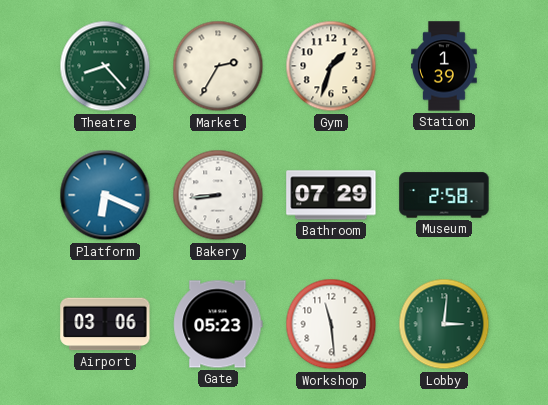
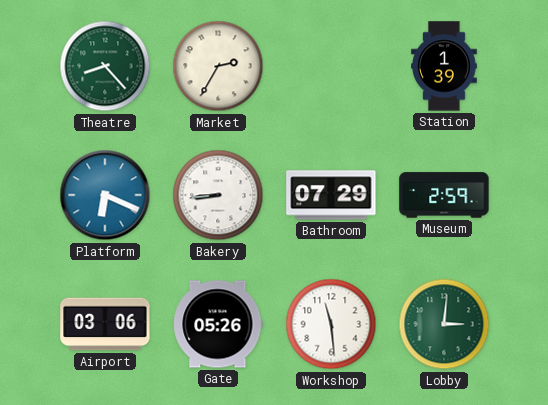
Gym: 1:33 -> none (331, 66)
Museum: 2:58 -> 2:59 (444, 195)
Gate: 05:23 -> 05:26 (218, 324)
